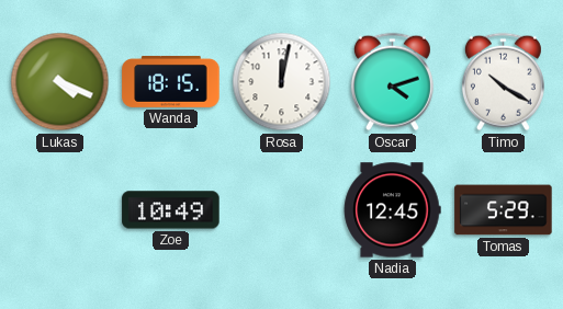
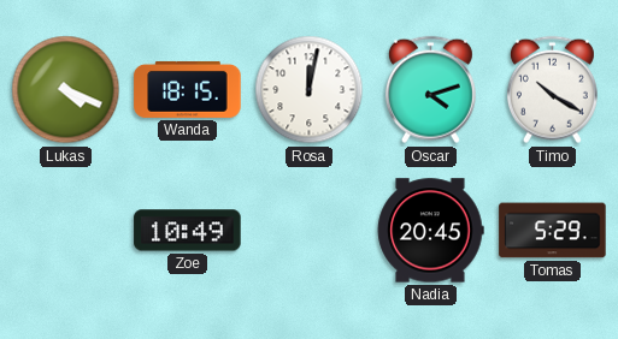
Nadia: 12:45 -> 20:45 (430, 231)
